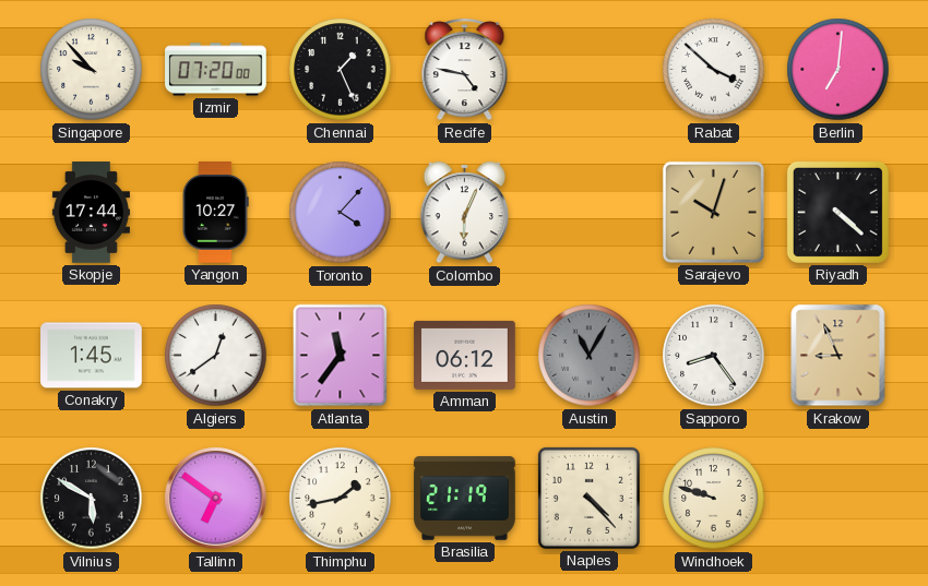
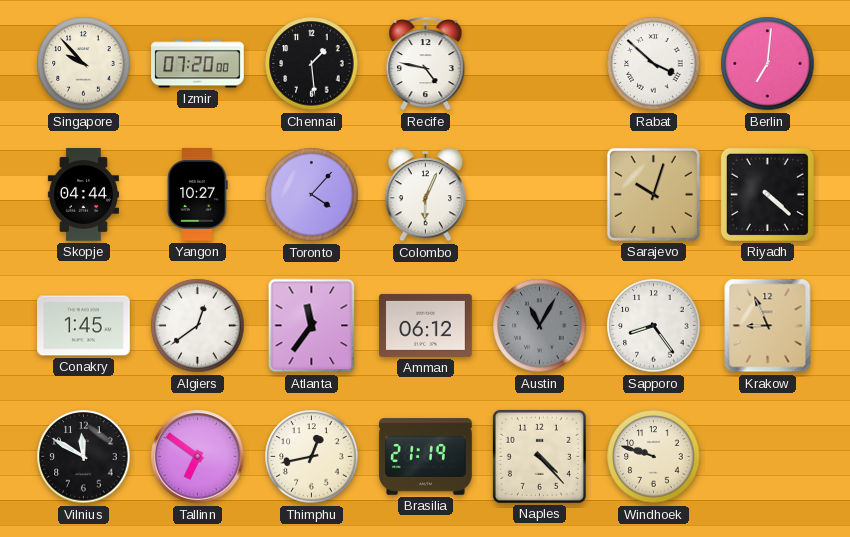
Chennai: 1:26 -> 1:29 (312, 64)
Skopje: 17:44 -> 04:44 (83, 195)
Vilnius: 5:50 -> 11:50 (84, 457)
Thimphu: 1:43 -> 12:43 (312, 457)
